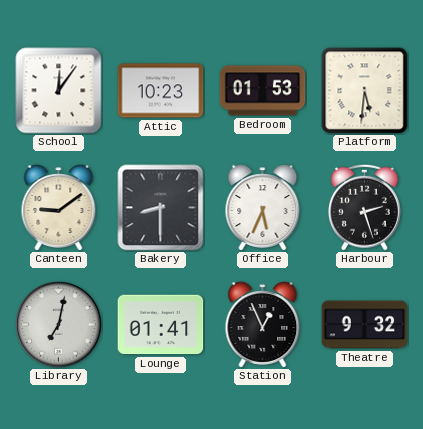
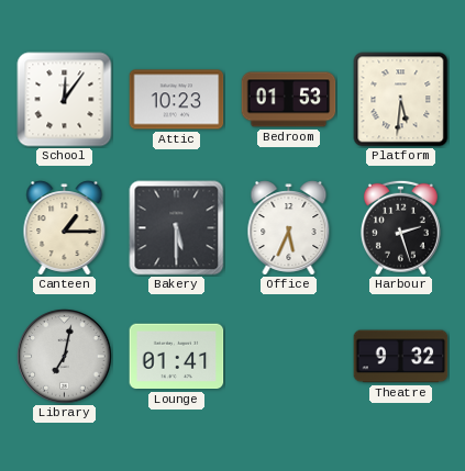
Canteen: 9:09 -> 1:15 (65, 228)
Bakery: 8:30 -> 5:30 (177, 228)
Station: 12:56 -> none (263, 325)
